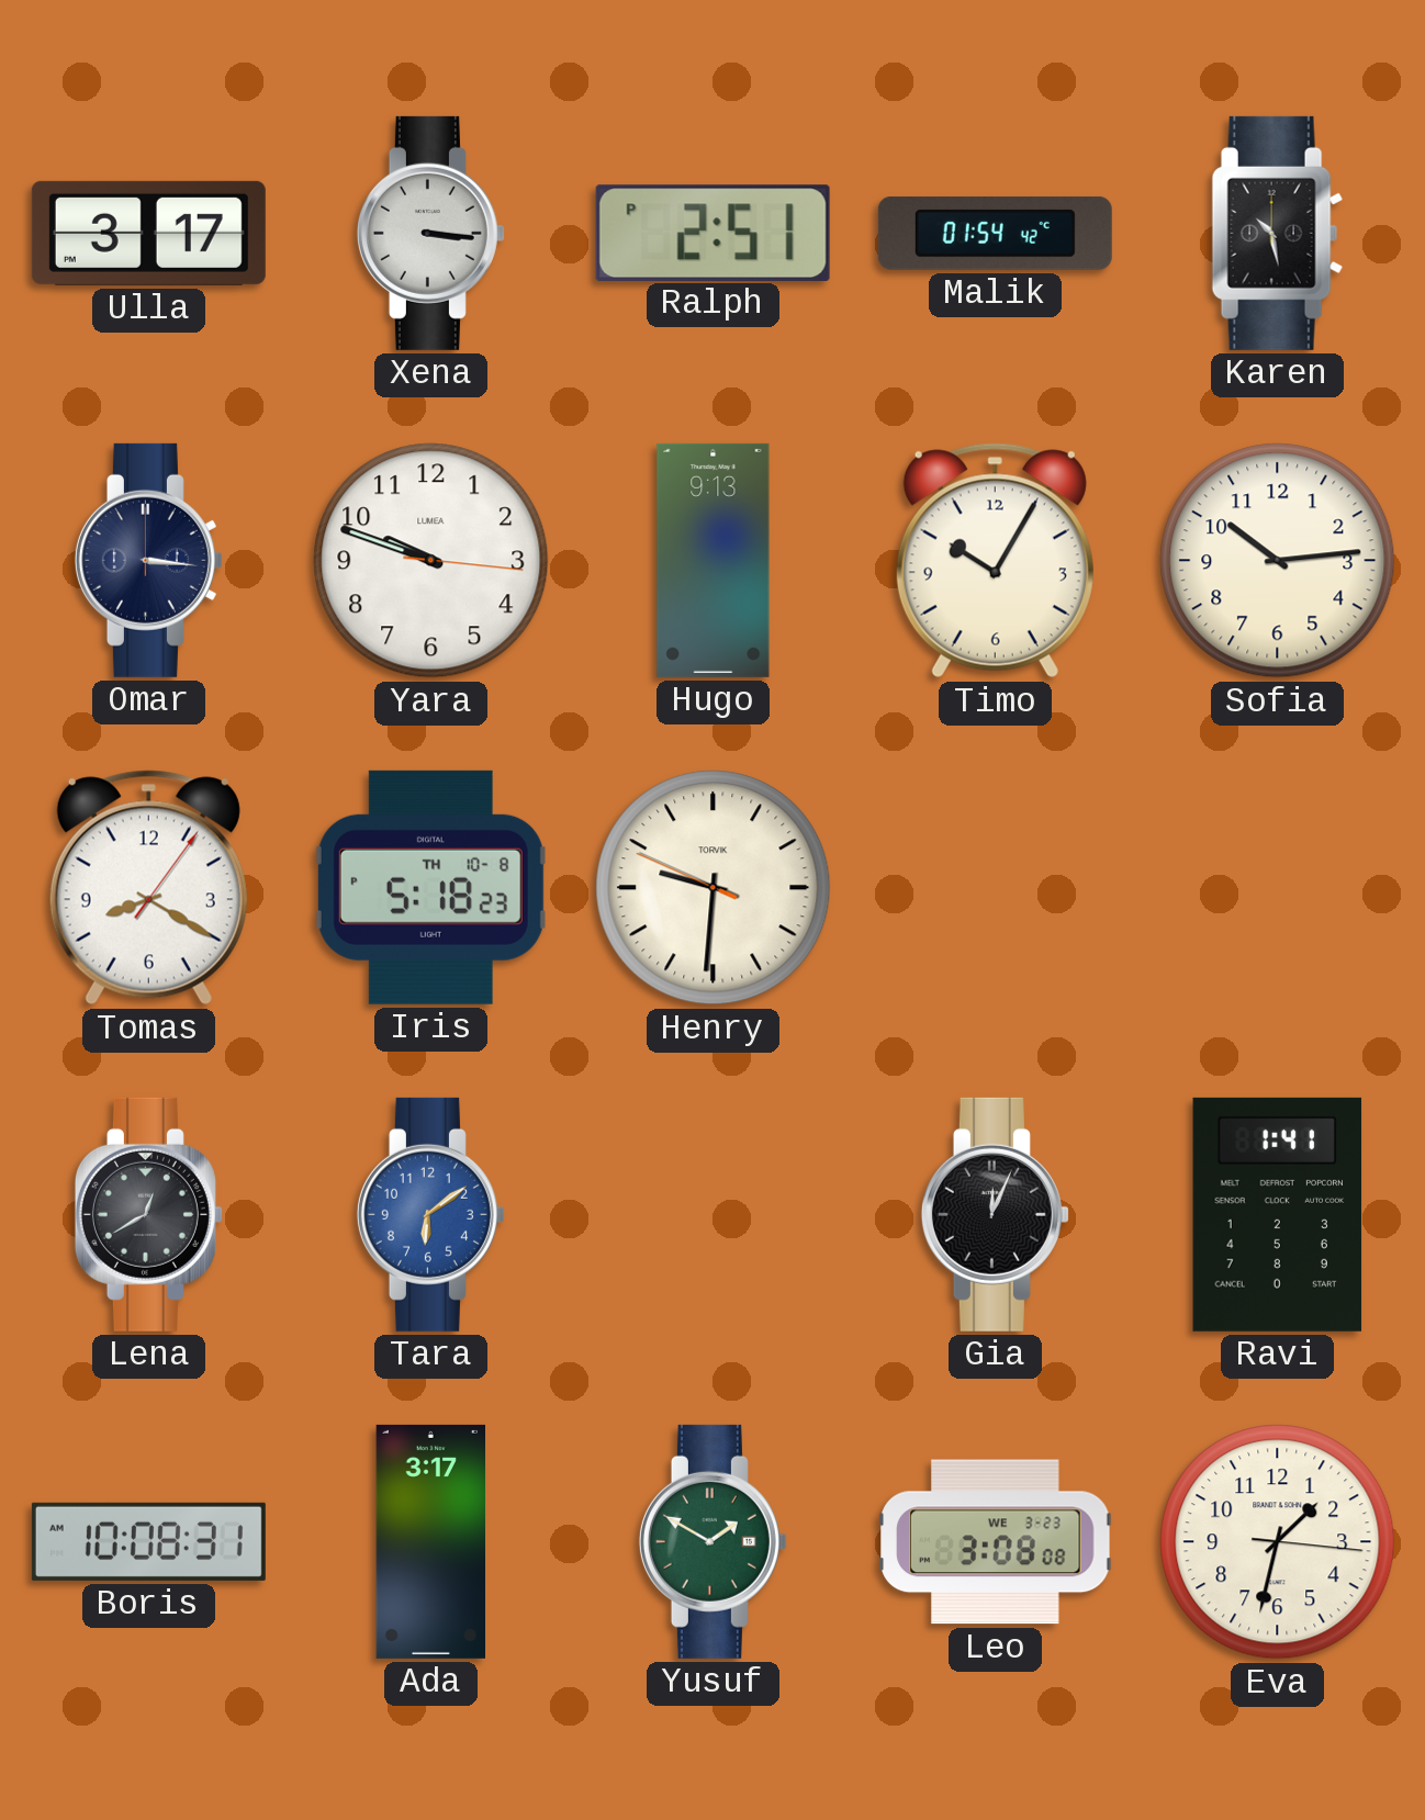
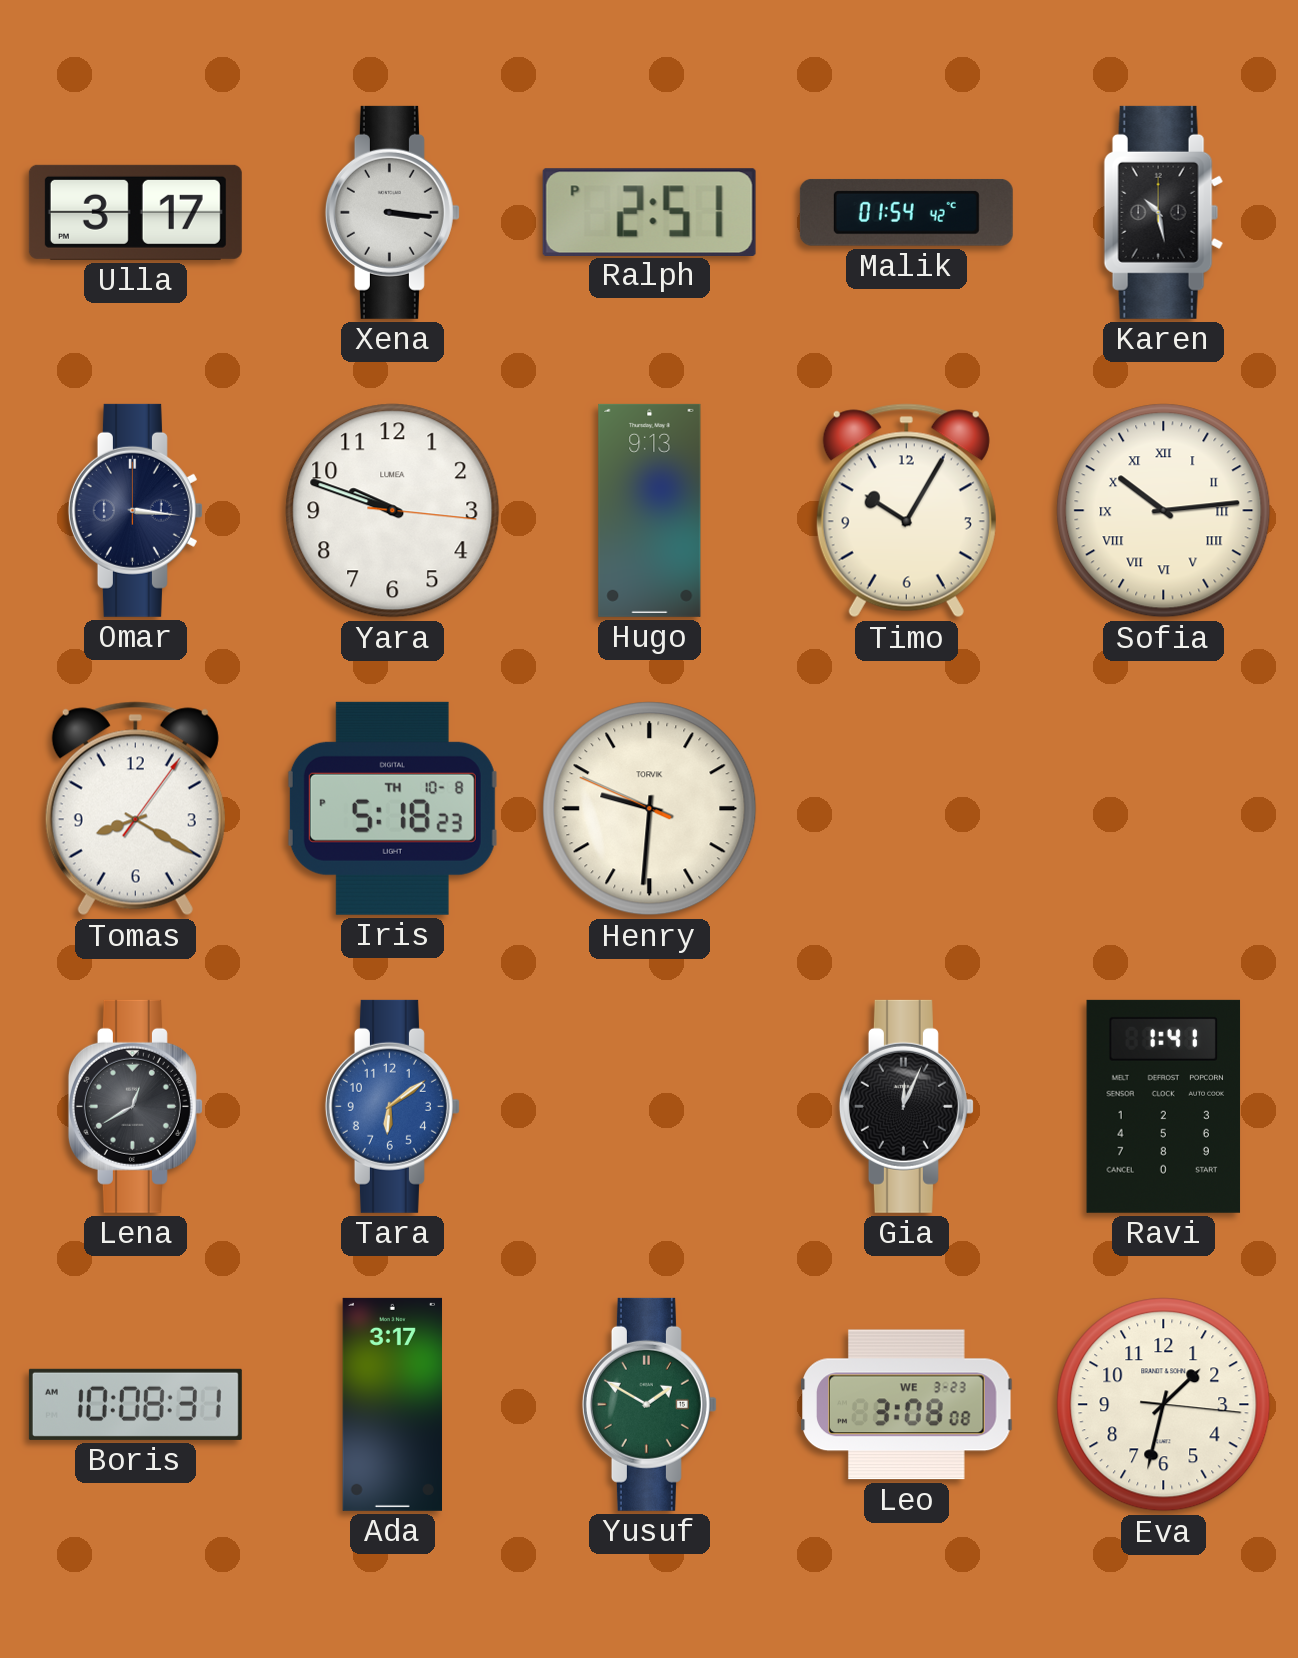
Sofia numerals: Arabic -> Roman (1164, 511)
